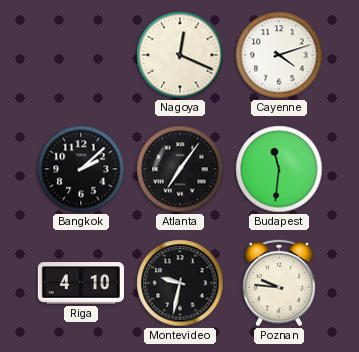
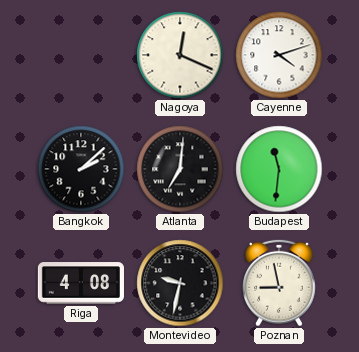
Atlanta: 7:06 -> 7:01 (180, 169)
Riga: 4:10 -> 4:08 (81, 283)
Poznan: 9:46 -> 8:58 (280, 283)
